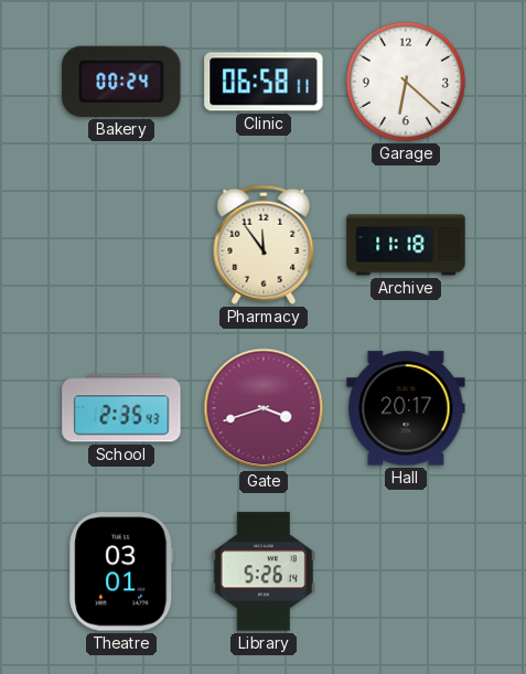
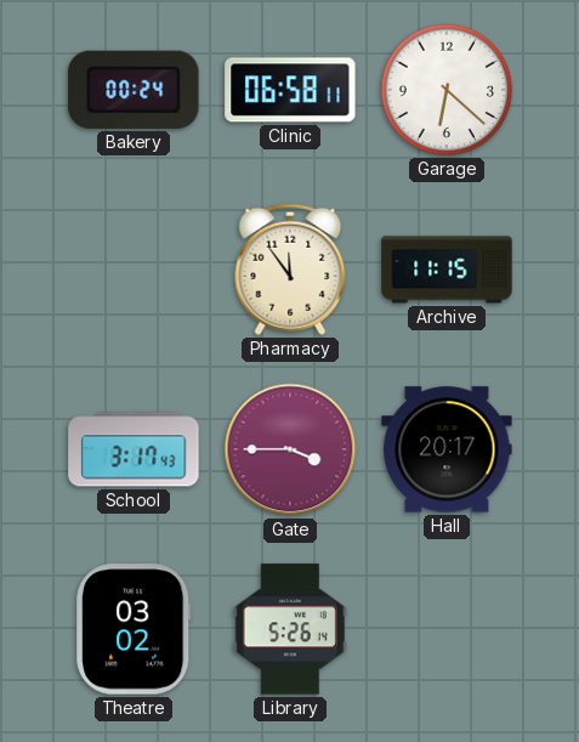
Archive: 11:18 -> 11:15 (447, 270)
School: 2:35 -> 3:17 (134, 449)
Gate: 3:42 -> 3:45 (290, 449)
Theatre: 03:01 -> 03:02 (134, 629)
